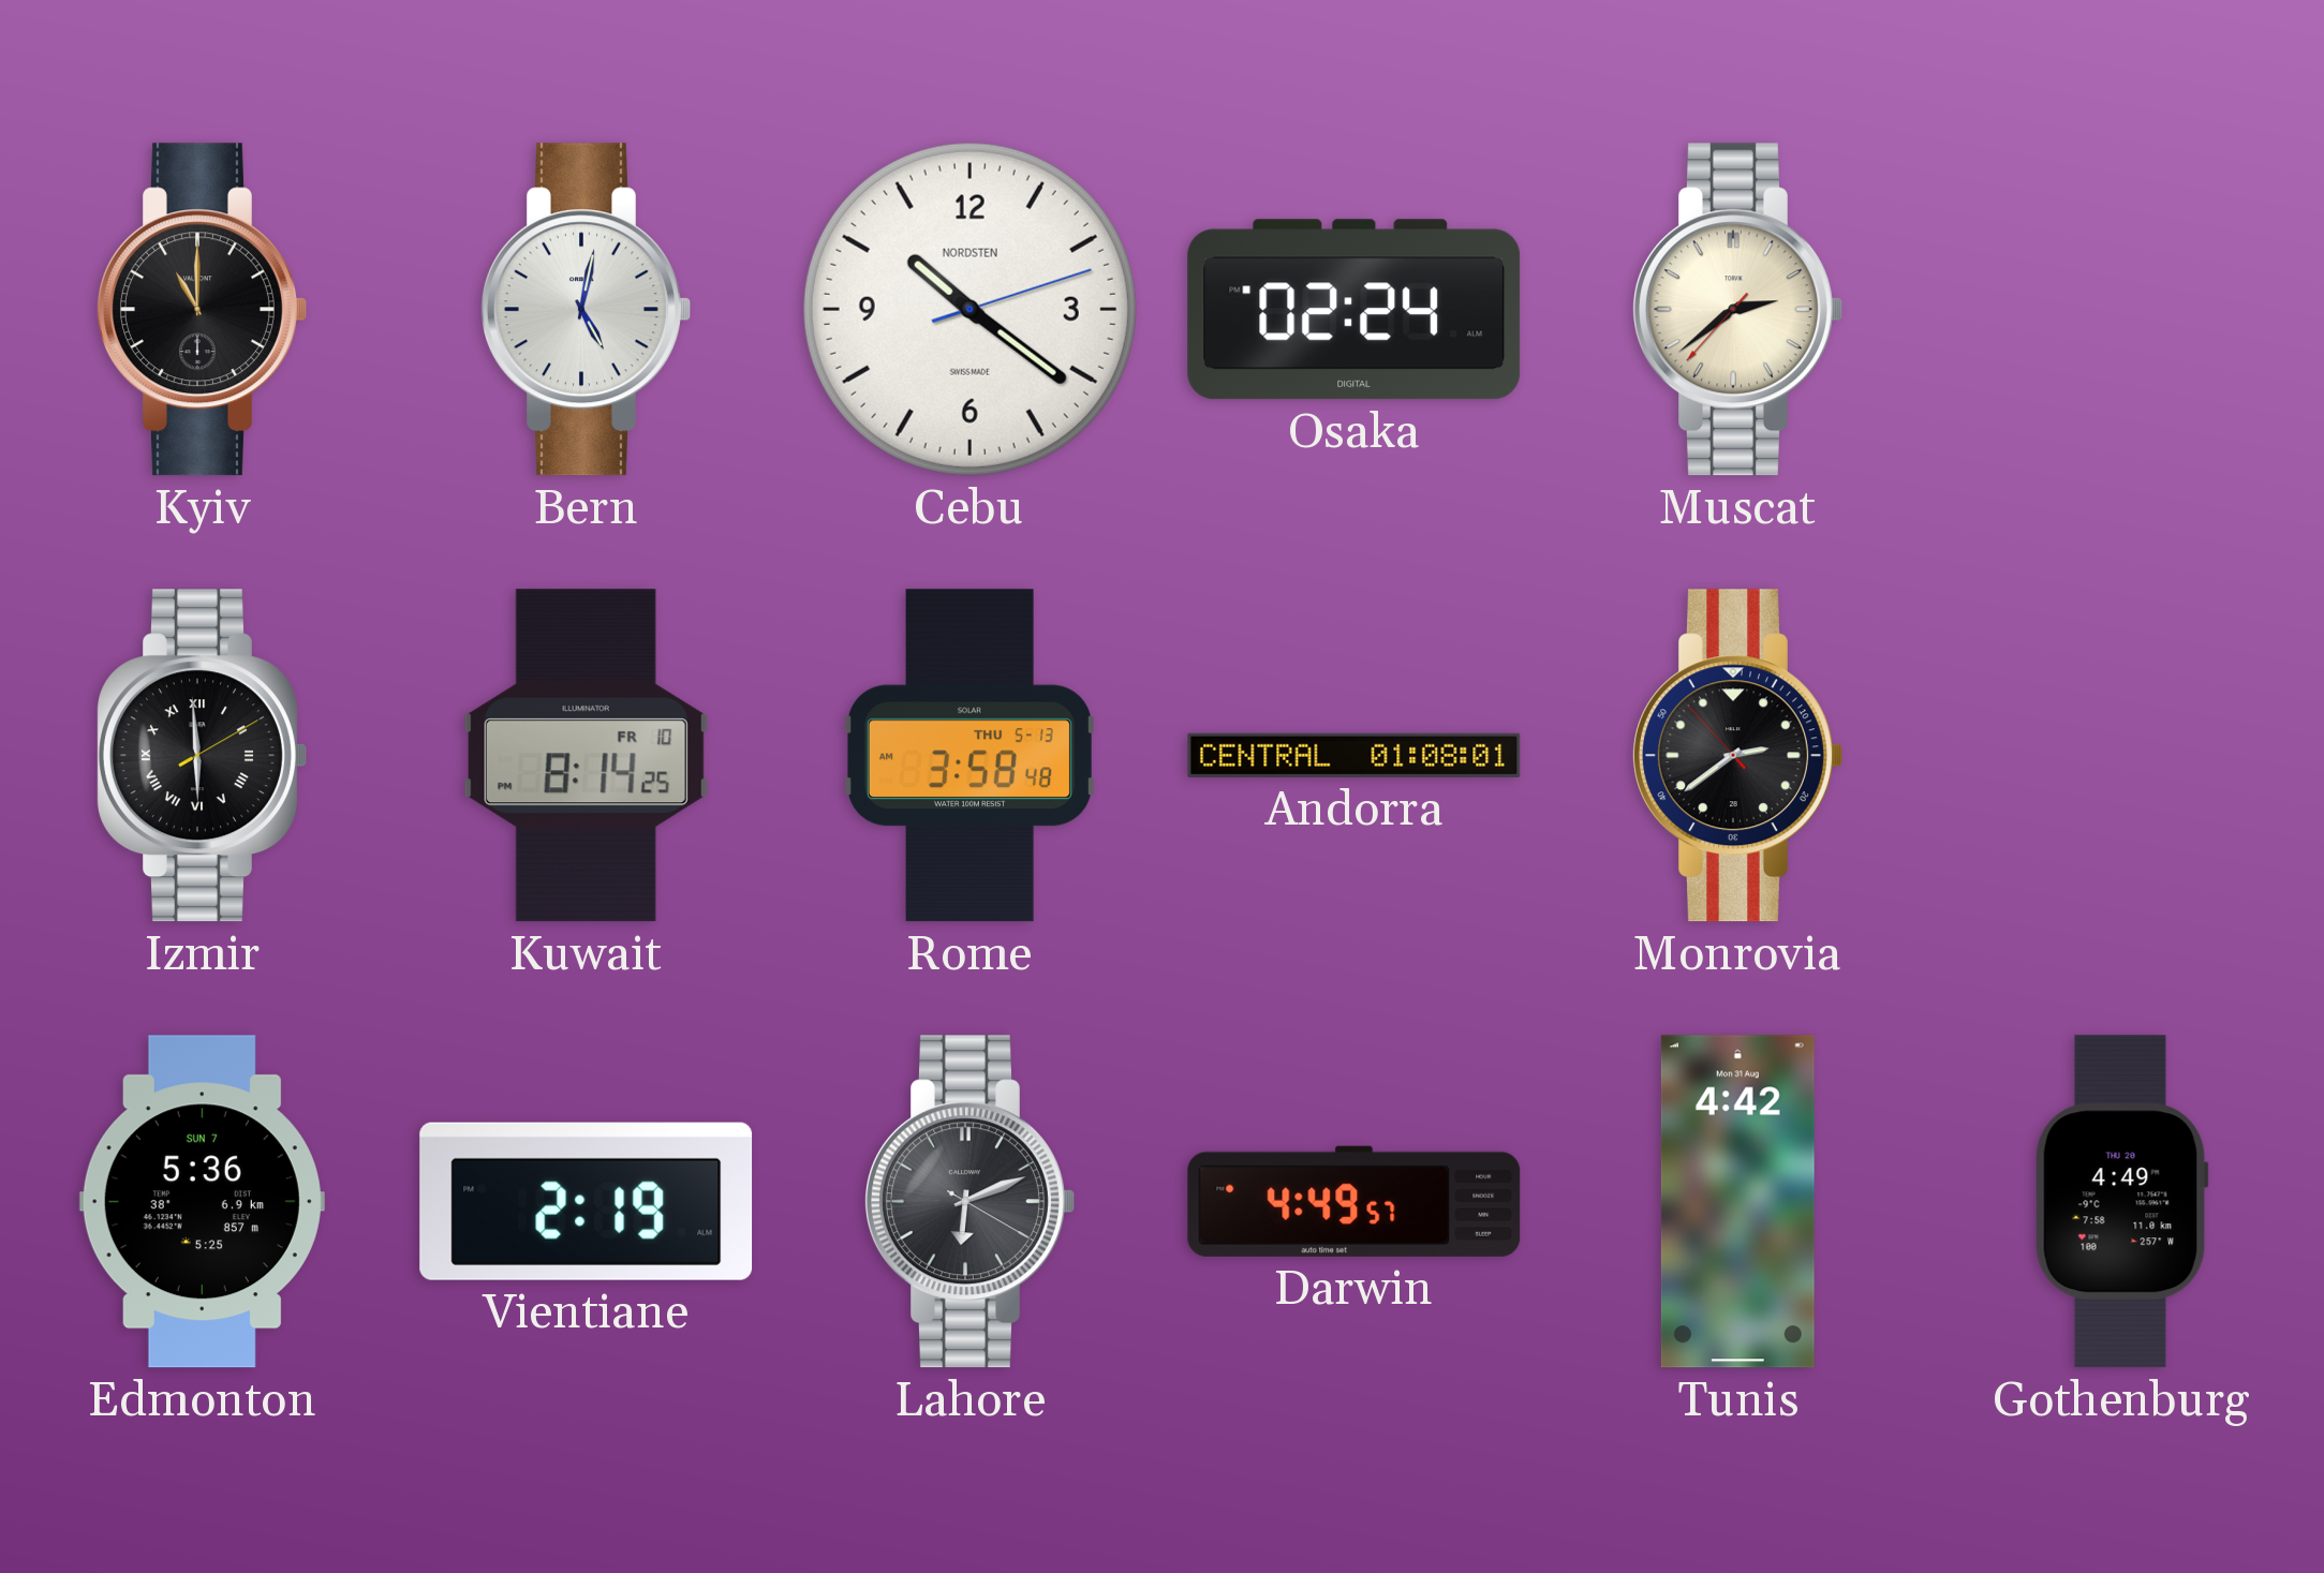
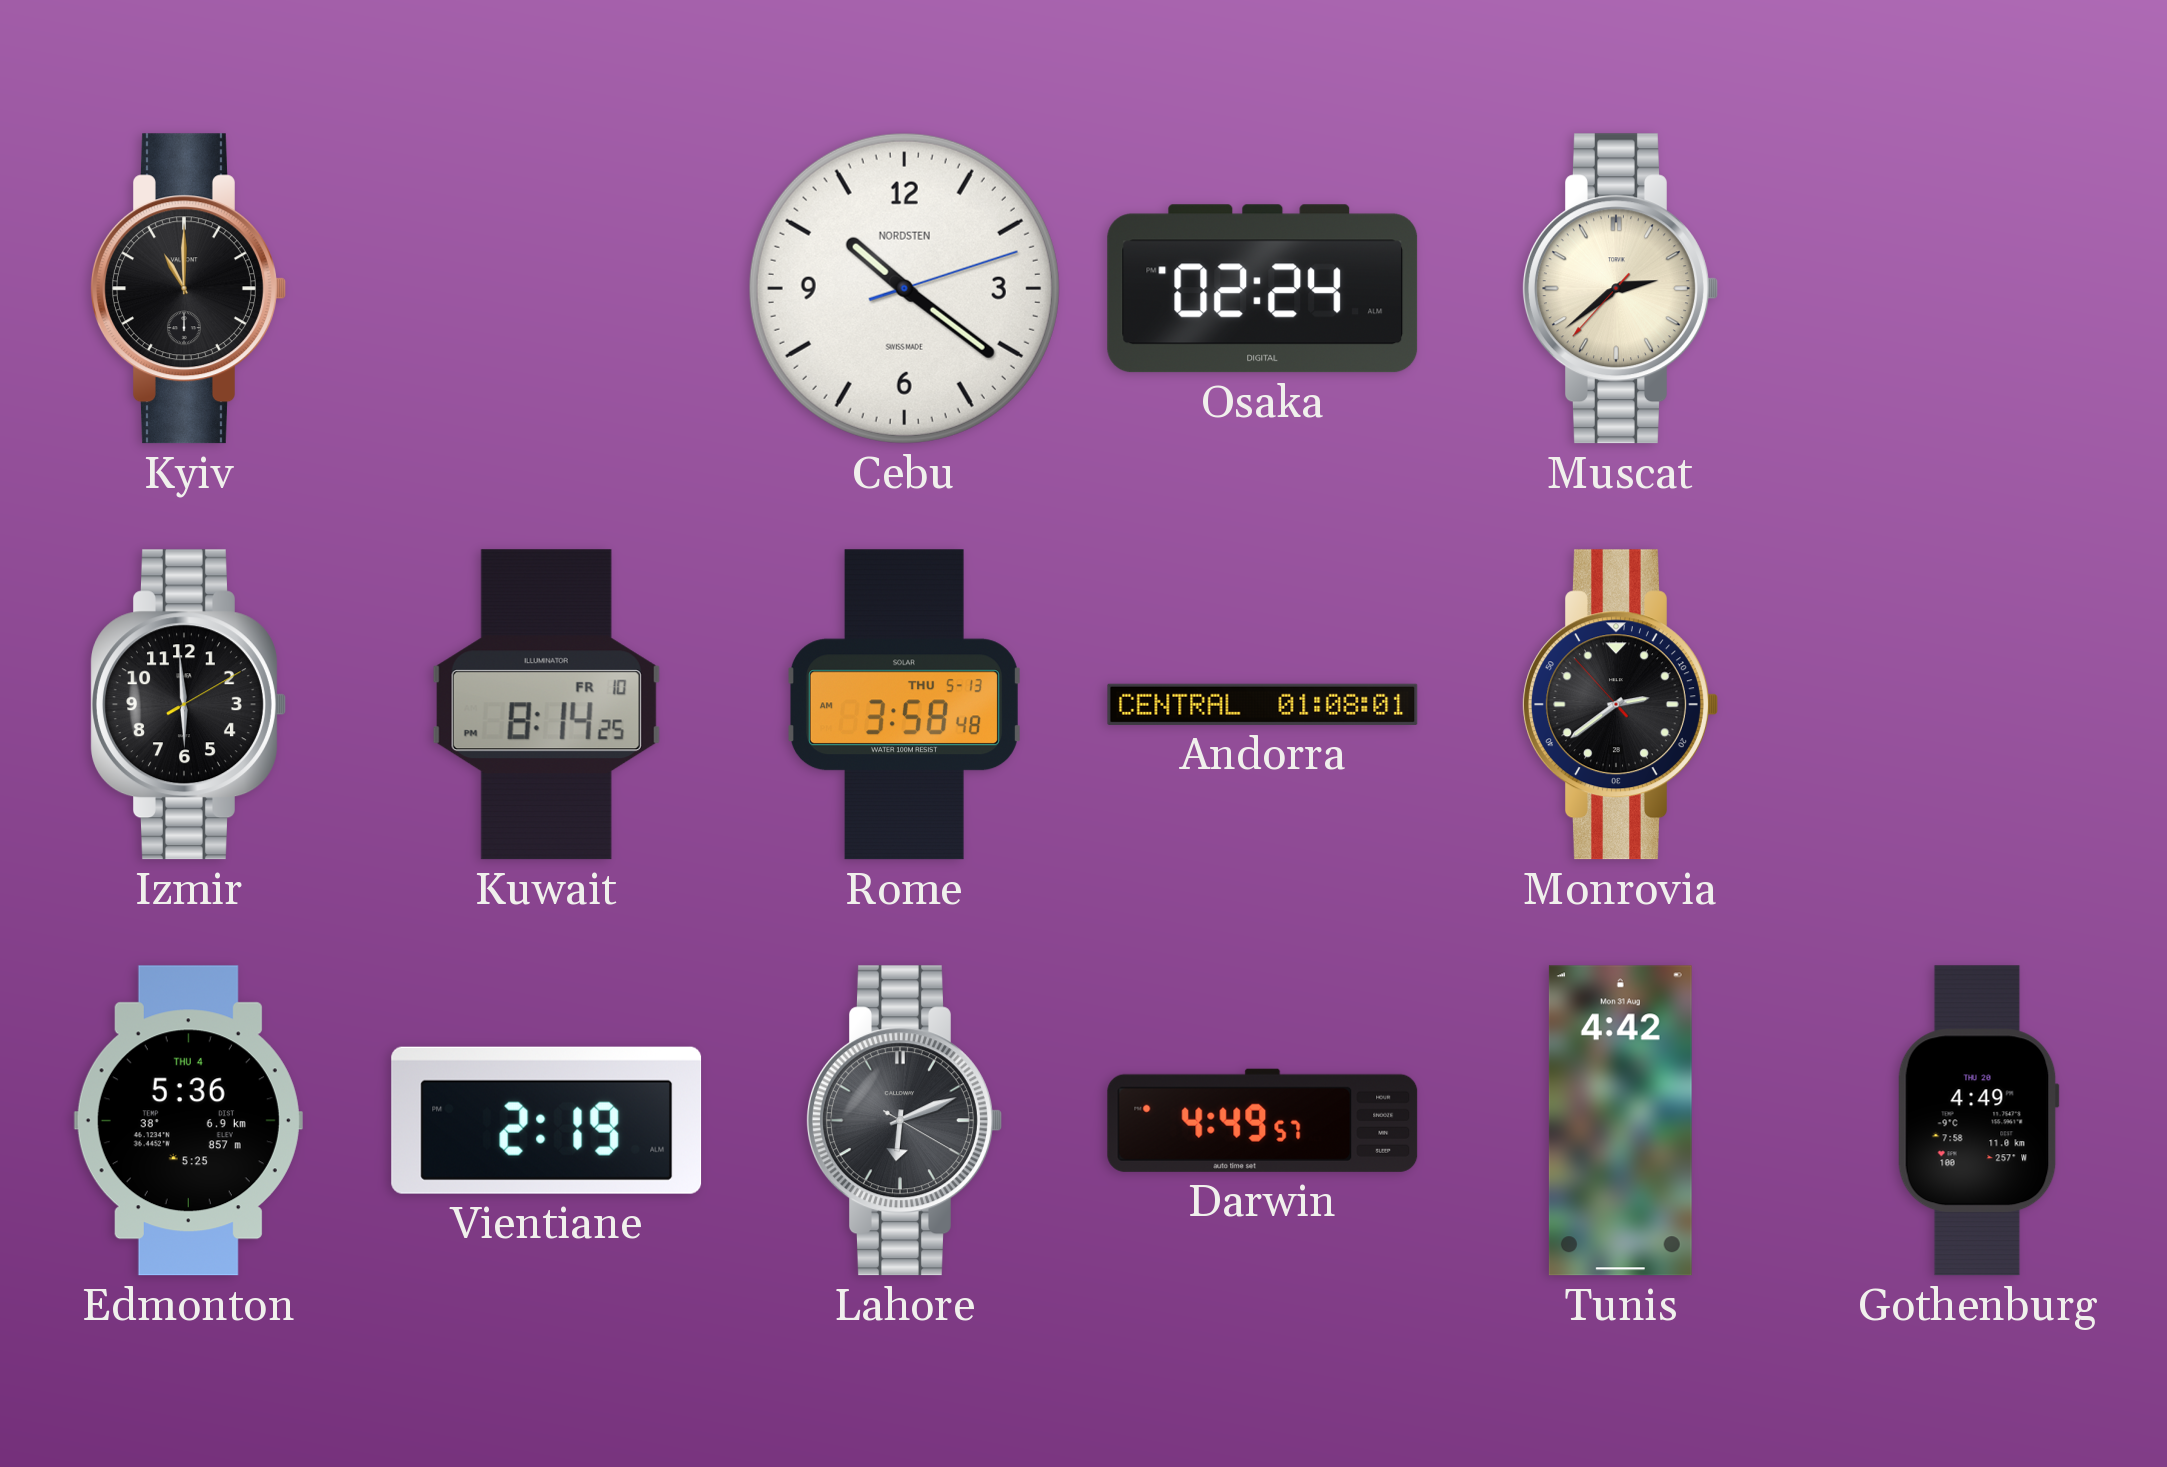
Bern: 5:02 -> none (587, 310)
Izmir numerals: Roman -> Arabic (189, 705)
Edmonton date: SUN 7 -> THU 4 (188, 1121)
